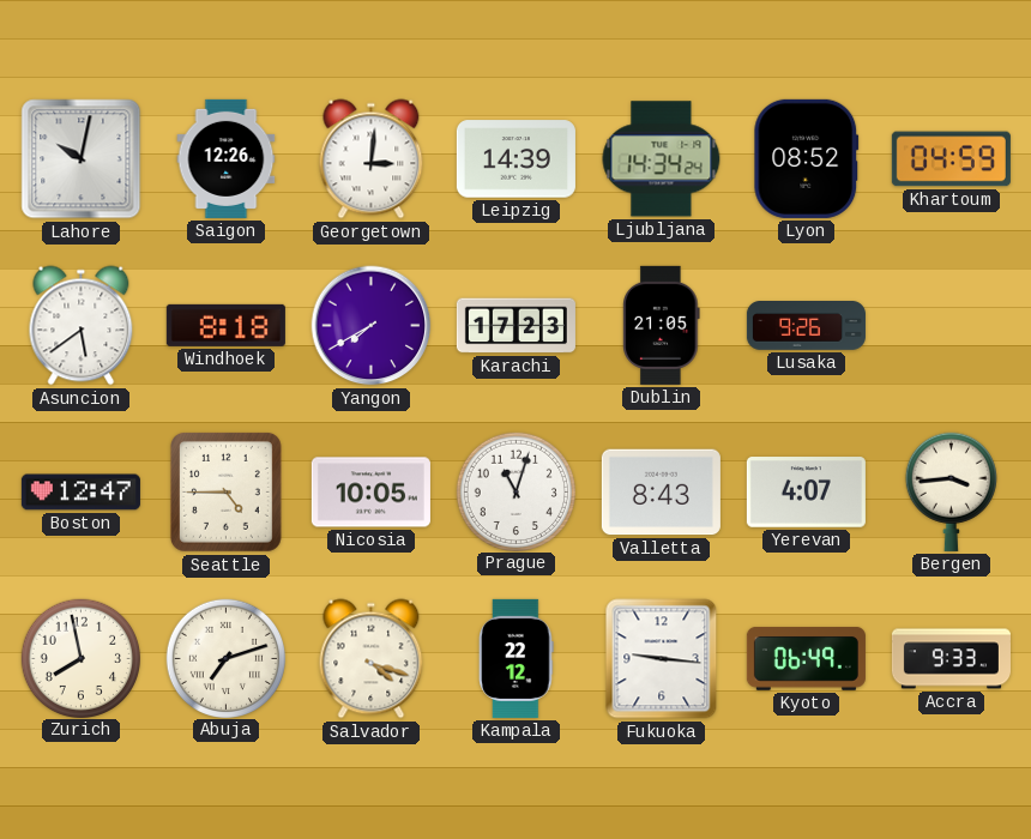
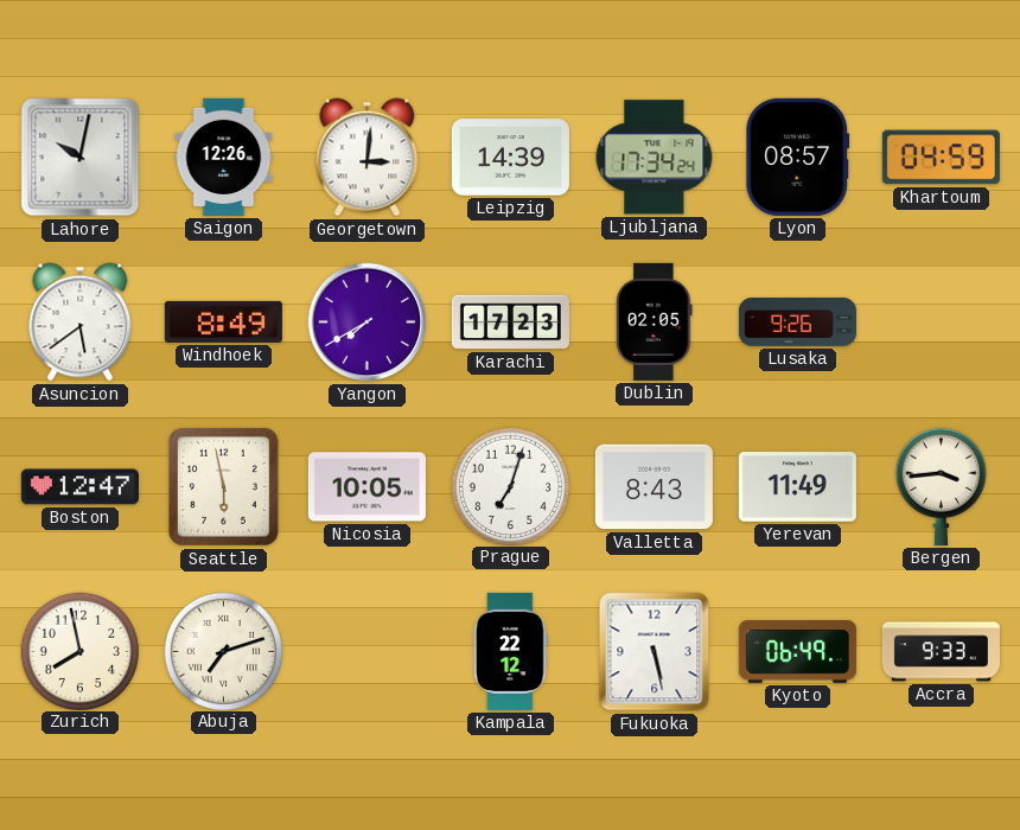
Ljubljana: 14:34 -> 17:34 (655, 158)
Lyon: 08:52 -> 08:57 (798, 157)
Windhoek: 8:18 -> 8:49 (223, 321)
Dublin: 21:05 -> 02:05 (655, 321)
Seattle: 4:45 -> 5:58 (223, 486)
Prague: 11:03 -> 7:03 (510, 486)
Yerevan: 4:07 -> 11:49 (797, 487)
Salvador: 4:18 -> none (372, 659)
Fukuoka: 9:16 -> 5:28 (655, 652)
